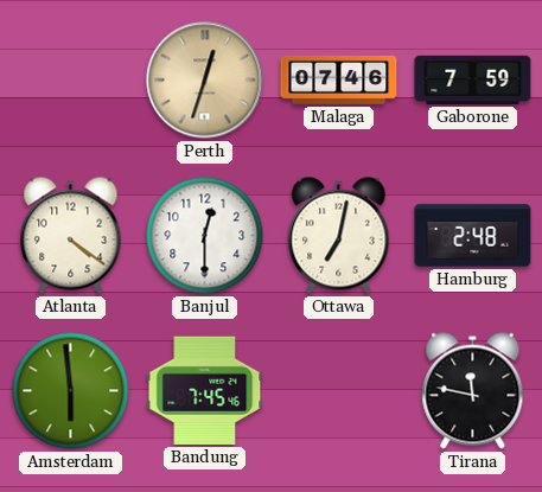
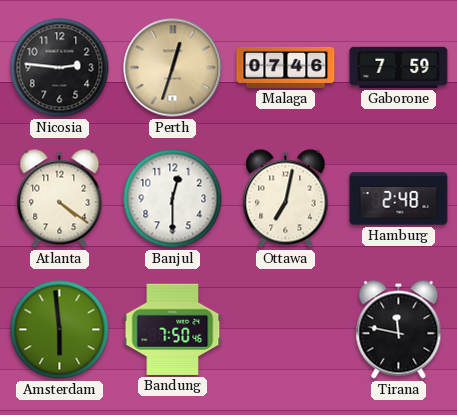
Nicosia: none -> 2:46 (60, 68)
Bandung: 7:45 -> 7:50 (173, 329)
